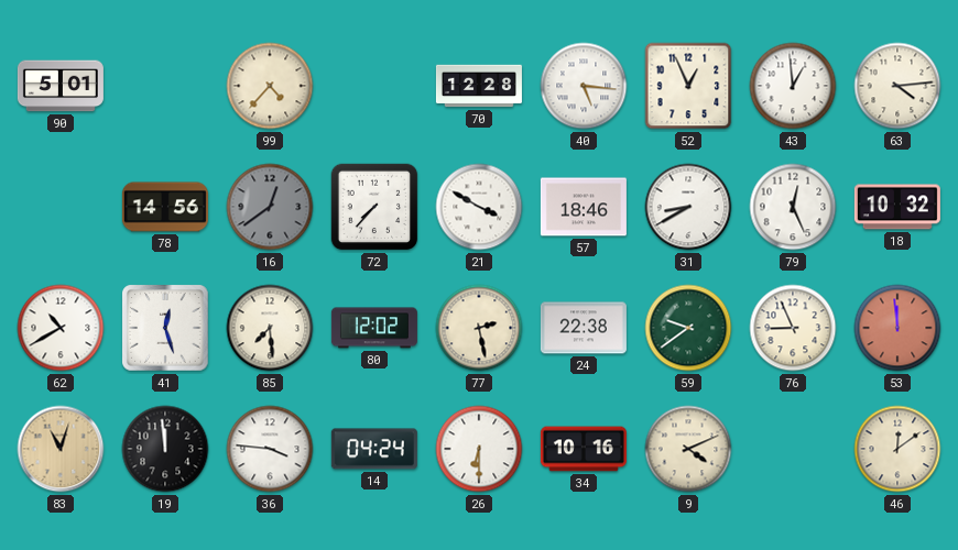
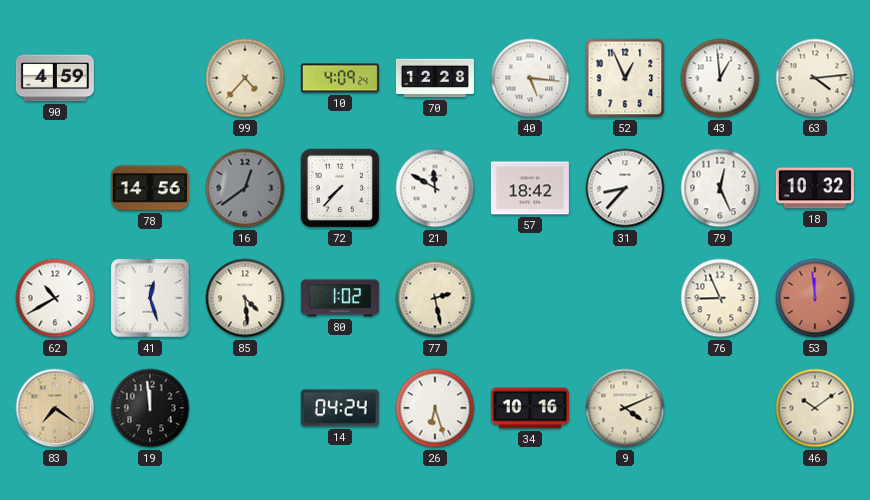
90: 5:01 -> 4:59 (55, 78)
10: none -> 4:09 (340, 78)
21: 3:50 -> 11:50 (435, 188)
57: 18:46 -> 18:42 (530, 188)
31: 8:40 -> 8:37 (625, 188)
85: 7:29 -> 4:29 (245, 298)
80: 12:02 -> 1:02 (340, 298)
24: 22:38 -> none (584, 328)
59: 9:39 -> none (688, 328)
83: 11:03 -> 7:21 (55, 408)
36: 3:46 -> none (270, 449)
26: 6:30 -> 6:27 (435, 408)
46: 12:09 -> 10:09 (815, 408)
